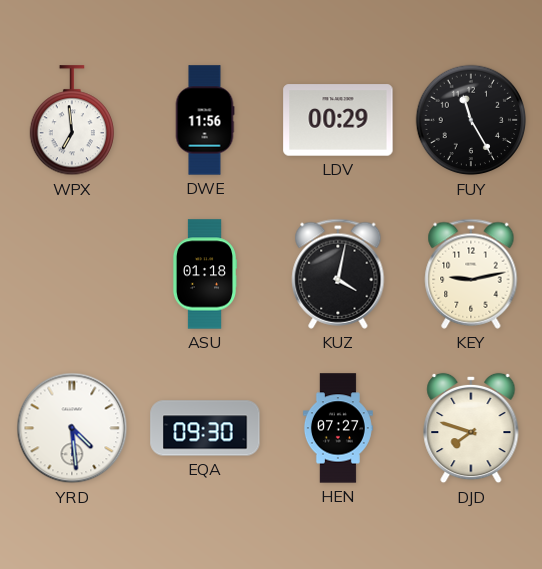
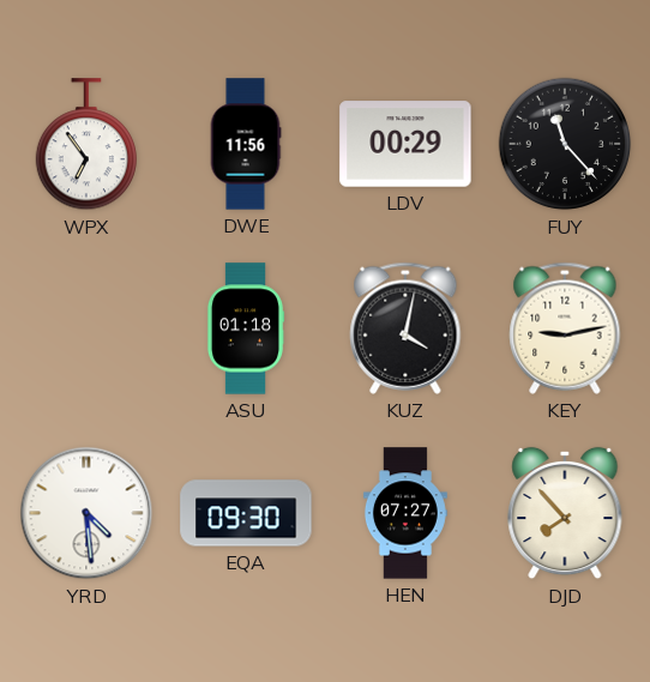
WPX: 6:59 -> 6:54 (85, 145)
FUY: 11:25 -> 11:23 (565, 144)
DJD: 7:48 -> 7:53 (565, 513)
